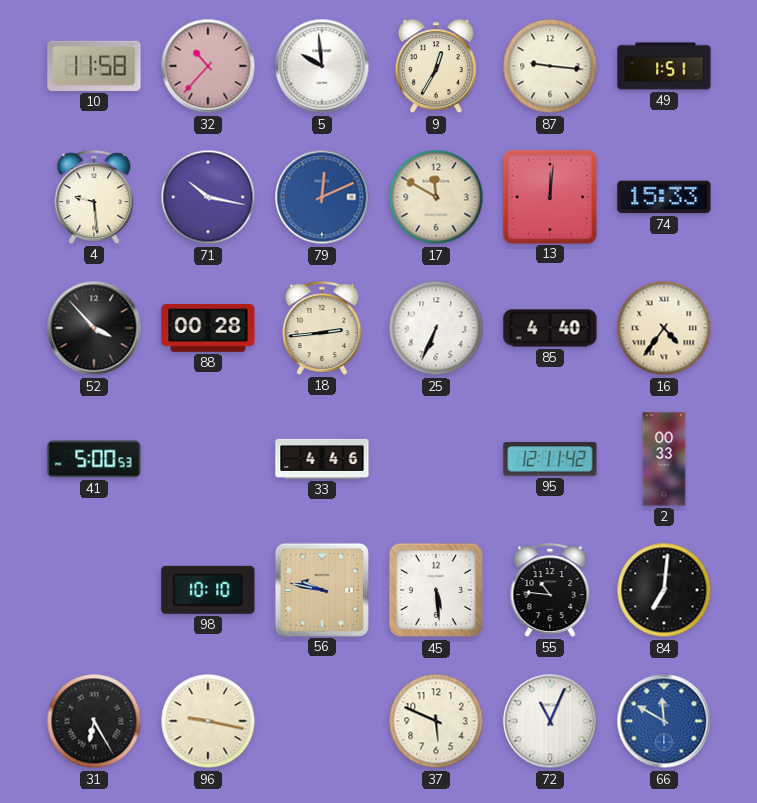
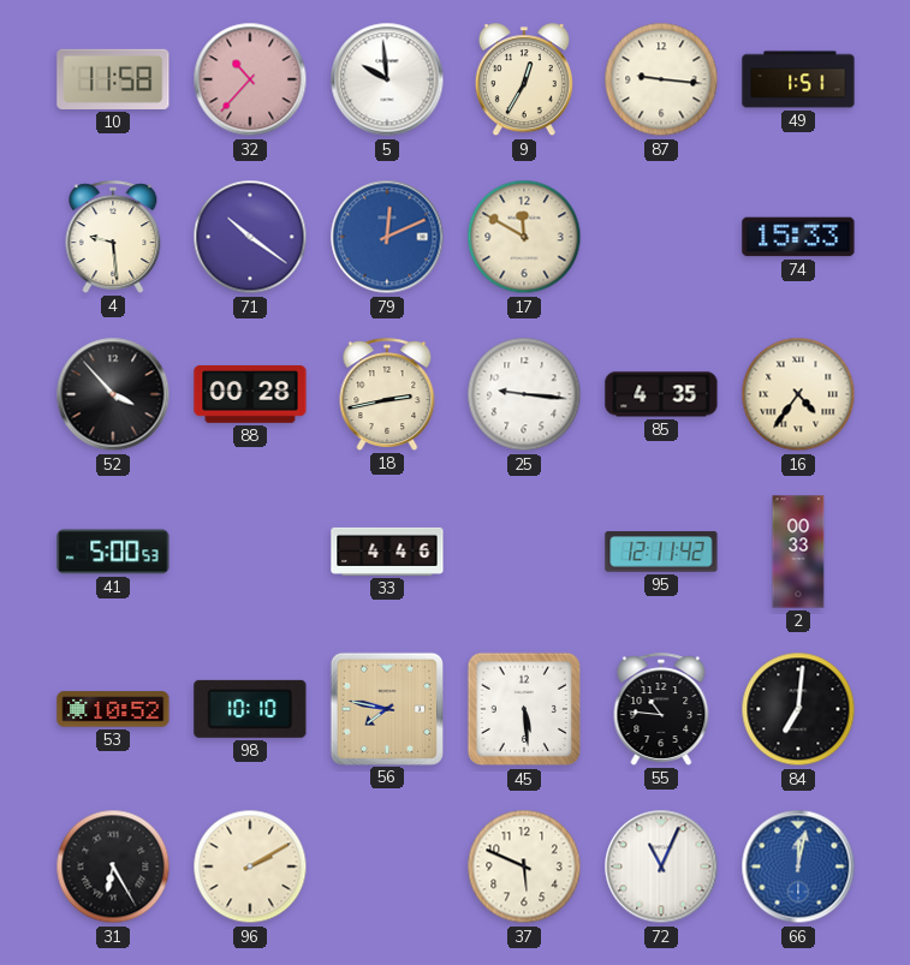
71: 10:17 -> 10:21 (250, 237)
13: 12:01 -> none (549, 196)
18: 2:44 -> 2:43 (387, 394)
25: 6:34 -> 9:16 (524, 394)
85: 4:40 -> 4:35 (661, 394)
53: none -> 10:52 (113, 709)
56: 9:47 -> 7:47 (386, 708)
96: 9:17 -> 2:10 (250, 866)
66: 11:50 -> 12:02 (798, 866)
